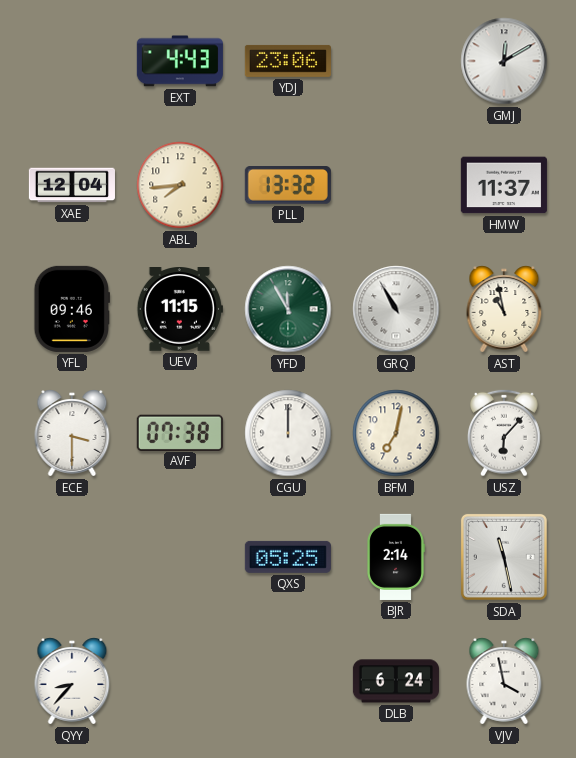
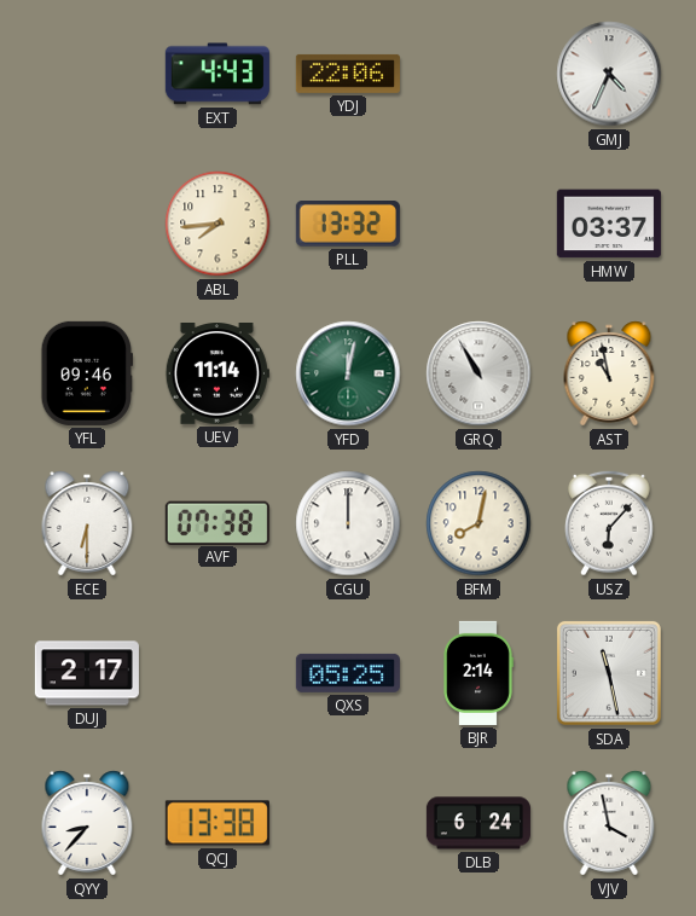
YDJ: 23:06 -> 22:06 (348, 74)
GMJ: 12:10 -> 4:34 (609, 74)
XAE: 12:04 -> none (72, 185)
HMW: 11:37 -> 03:37 (609, 224)
UEV: 11:15 -> 11:14 (217, 375)
YFD: 11:55 -> 12:02 (348, 373)
ECE: 3:30 -> 6:30 (87, 523)
BFM: 7:02 -> 8:02 (478, 523)
DUJ: none -> 2:17 (87, 673)
QCJ: none -> 13:38 (217, 823)
